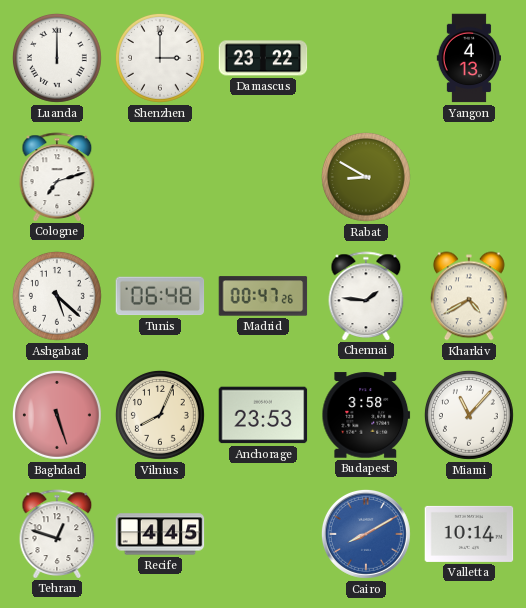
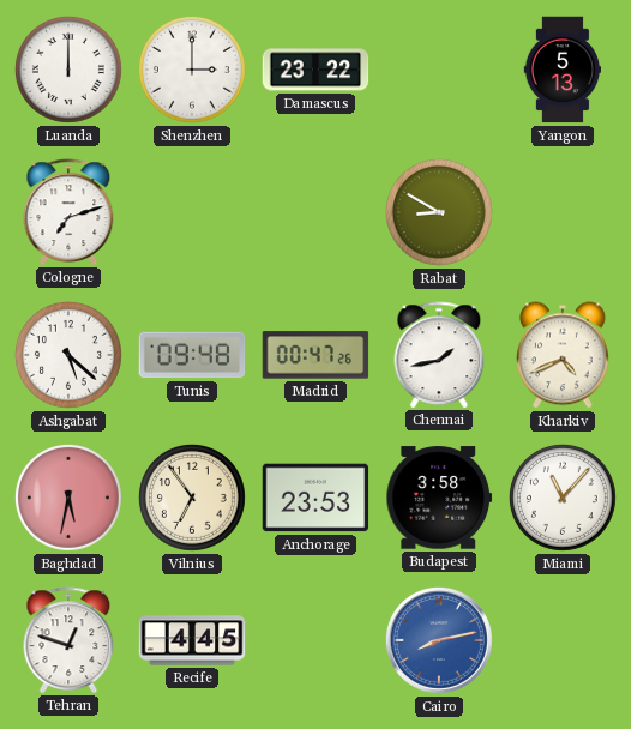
Yangon: 4:13 -> 5:13 (563, 70)
Tunis: 06:48 -> 09:48 (192, 355)
Chennai: 1:46 -> 1:43 (439, 355)
Kharkiv: 4:40 -> 4:41 (564, 355)
Baghdad: 5:27 -> 5:32 (68, 498)
Vilnius: 8:04 -> 6:54 (192, 498)
Cairo: 8:10 -> 8:13 (439, 640)
Valletta: 10:14 -> none (469, 534)
